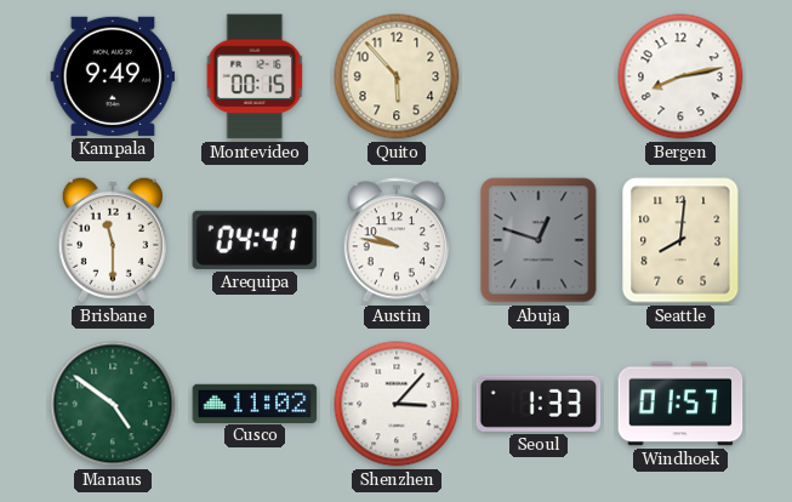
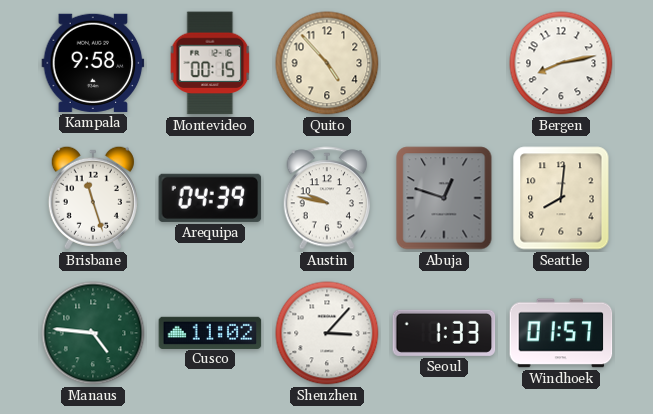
Kampala: 9:49 -> 9:58 (93, 63)
Quito: 5:53 -> 4:53 (327, 63)
Brisbane: 11:30 -> 11:27 (93, 198)
Arequipa: 04:41 -> 04:39 (210, 198)
Manaus: 4:51 -> 4:46 (93, 333)
